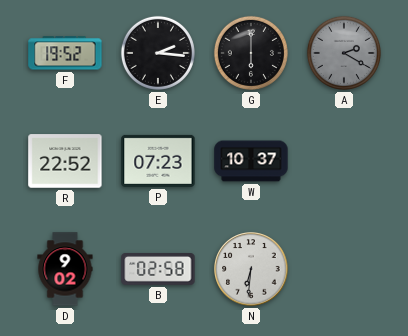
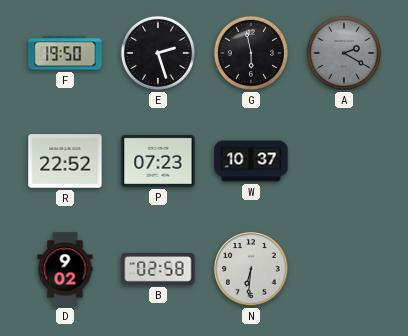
F: 19:52 -> 19:50 (65, 53)
E: 2:16 -> 2:27 (158, 53)
G: 6:00 -> 5:58 (251, 53)
